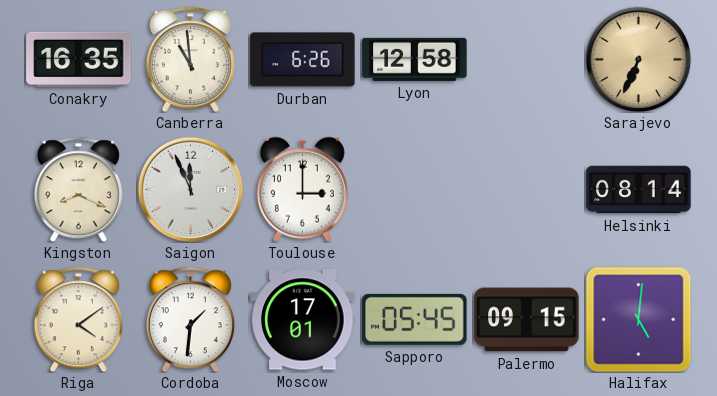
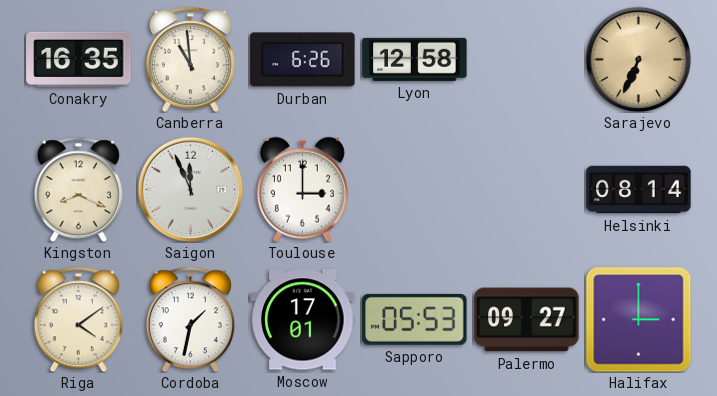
Cordoba: 1:31 -> 1:32 (190, 319)
Sapporo: 05:45 -> 05:53 (415, 319)
Palermo: 09:15 -> 09:27 (527, 320)
Halifax: 5:01 -> 3:00 (638, 319)
